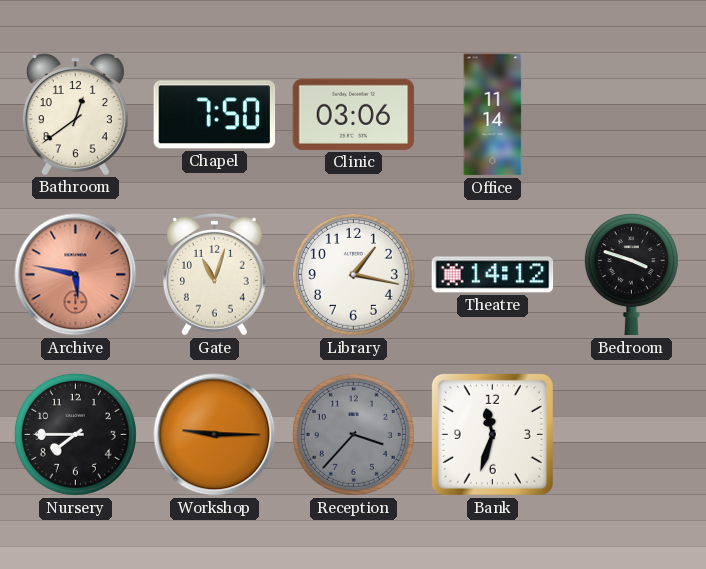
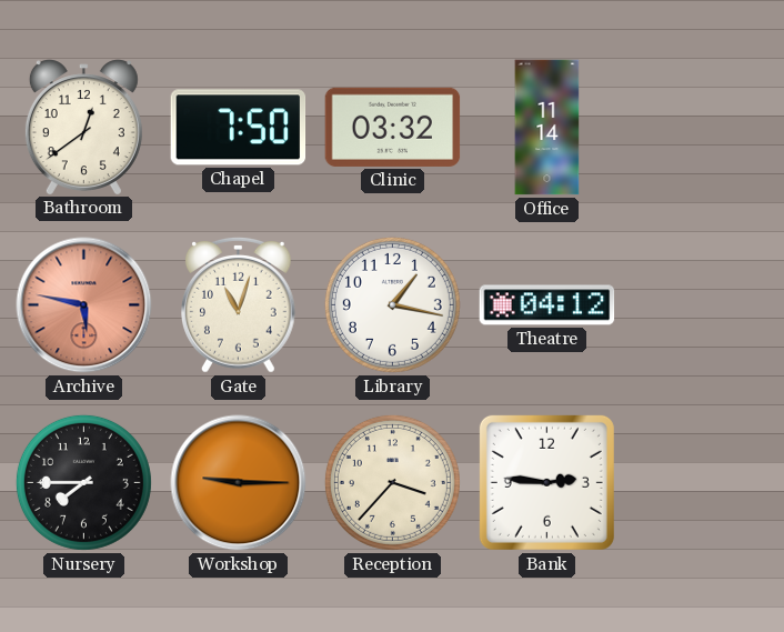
Clinic: 03:06 -> 03:32 (393, 127)
Theatre: 14:12 -> 04:12 (547, 305)
Bedroom: 3:48 -> none (631, 275)
Reception dial: grey -> cream (392, 482)
Bank: 11:33 -> 2:46 (546, 482)
